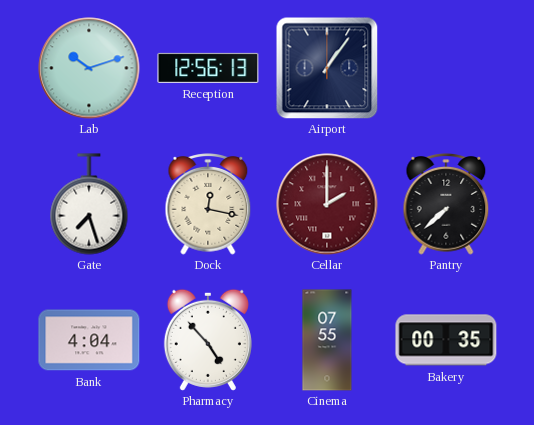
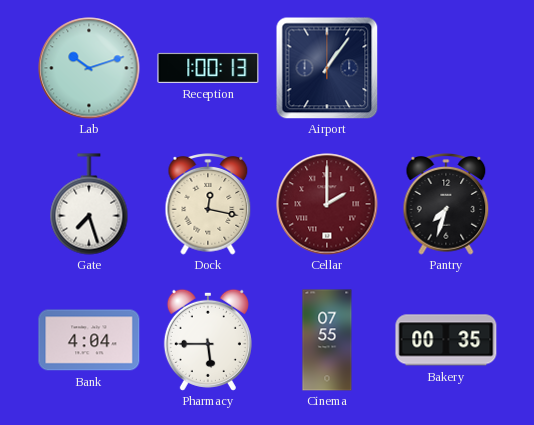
Reception: 12:56 -> 1:00 (208, 68)
Pantry: 7:38 -> 7:33 (446, 204)
Pharmacy: 4:53 -> 5:45 (208, 340)
